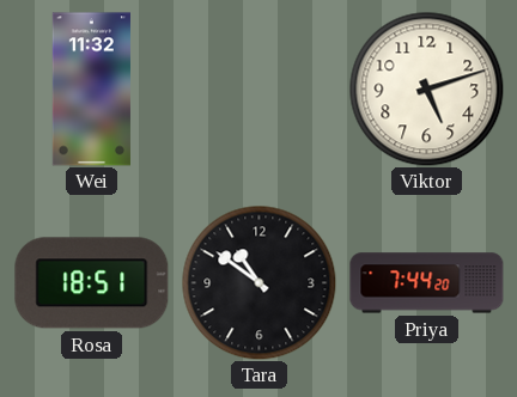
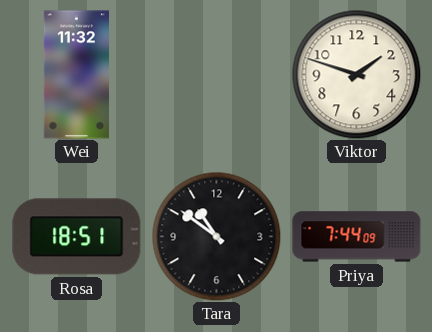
Viktor: 5:12 -> 1:48 (356, 74)
Priya: 7:44:20 -> 7:44:09 (357, 237)
